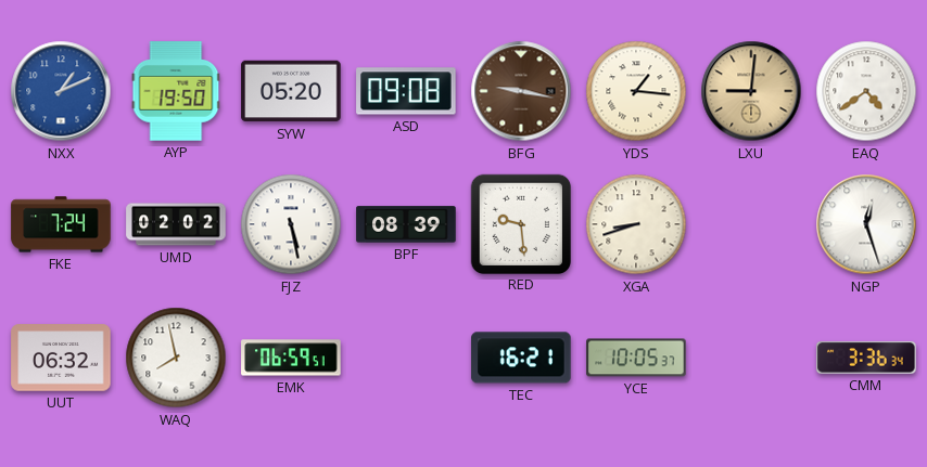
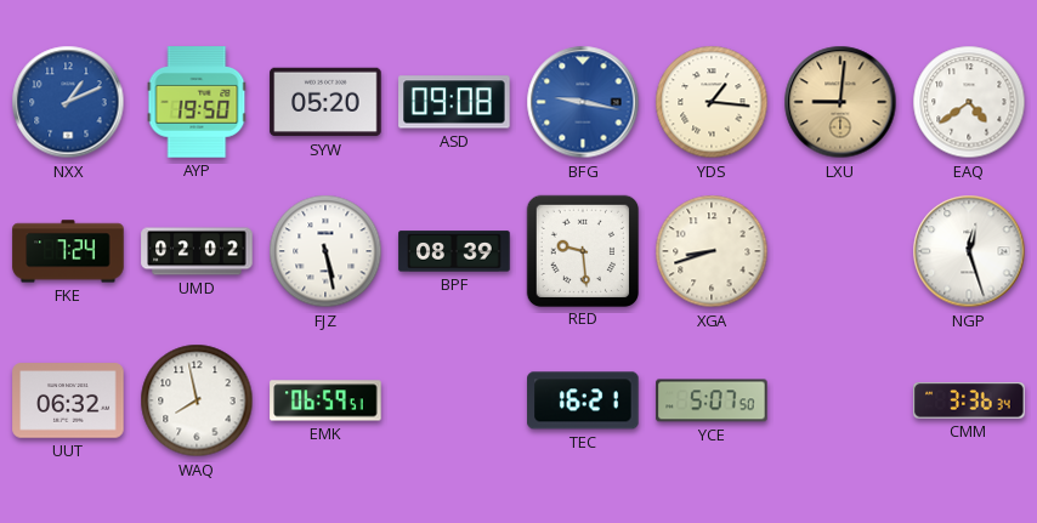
BFG dial: brown -> blue (583, 102)
YCE: 10:05 -> 5:07 (712, 400)
